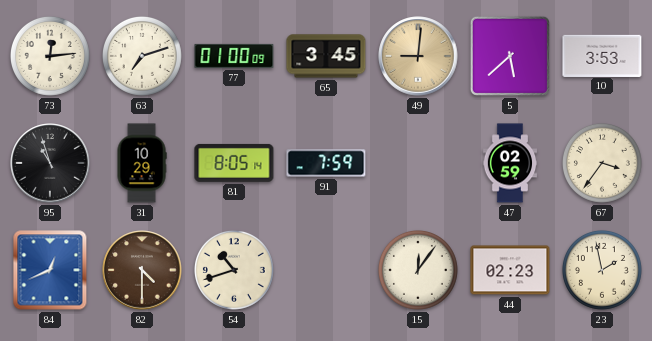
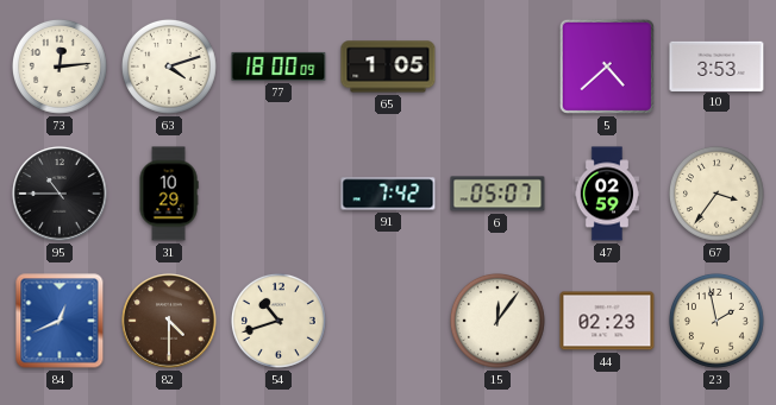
63: 7:12 -> 4:12 (169, 67)
77: 01:00 -> 18:00 (279, 67)
65: 3:45 -> 1:05 (388, 67)
49: 9:01 -> none (418, 56)
5: 5:38 -> 4:38 (607, 67)
95: 10:57 -> 10:45 (60, 194)
81: 8:05 -> none (234, 163)
91: 7:59 -> 7:42 (388, 194)
6: none -> 05:07 (497, 194)
